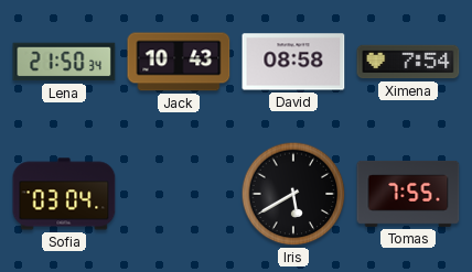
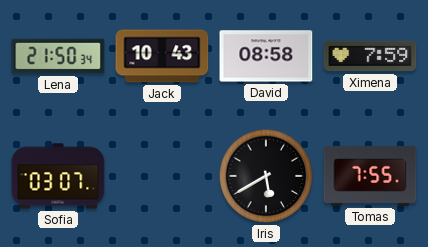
Ximena: 7:54 -> 7:59 (370, 56)
Sofia: 03:04 -> 03:07 (58, 176)
